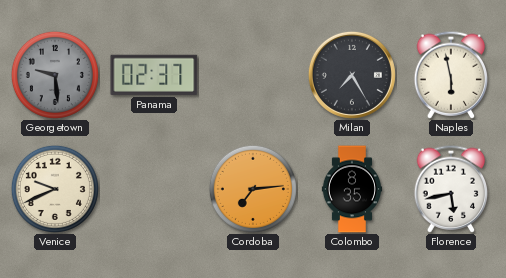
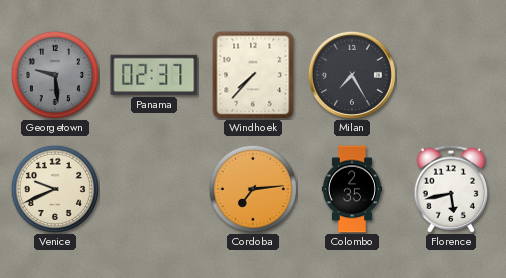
Windhoek: none -> 7:37 (253, 75)
Naples: 5:58 -> none (451, 75)
Colombo: 8:35 -> 2:35 (351, 189)
